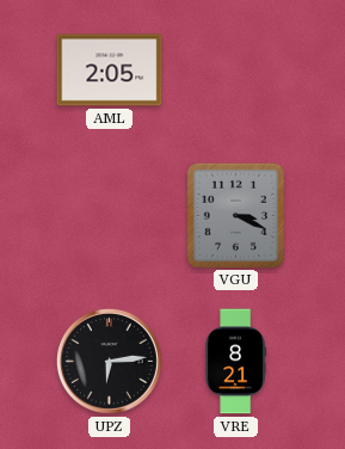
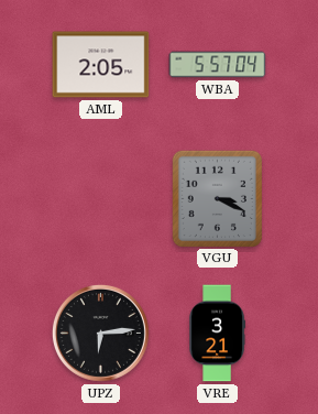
WBA: none -> 5:57 (218, 65)
VRE: 8:21 -> 3:21 (217, 334)
